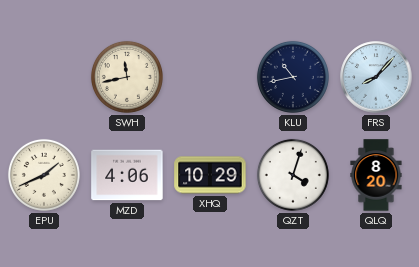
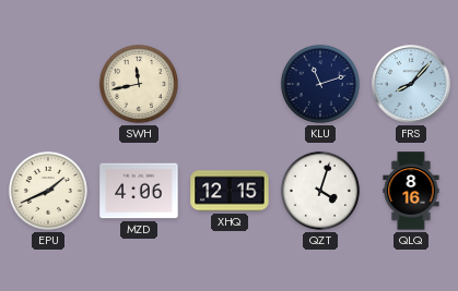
KLU: 10:43 -> 11:12 (320, 84)
XHQ: 10:29 -> 12:15 (230, 191)
QLQ: 8:20 -> 8:16 (411, 191)
